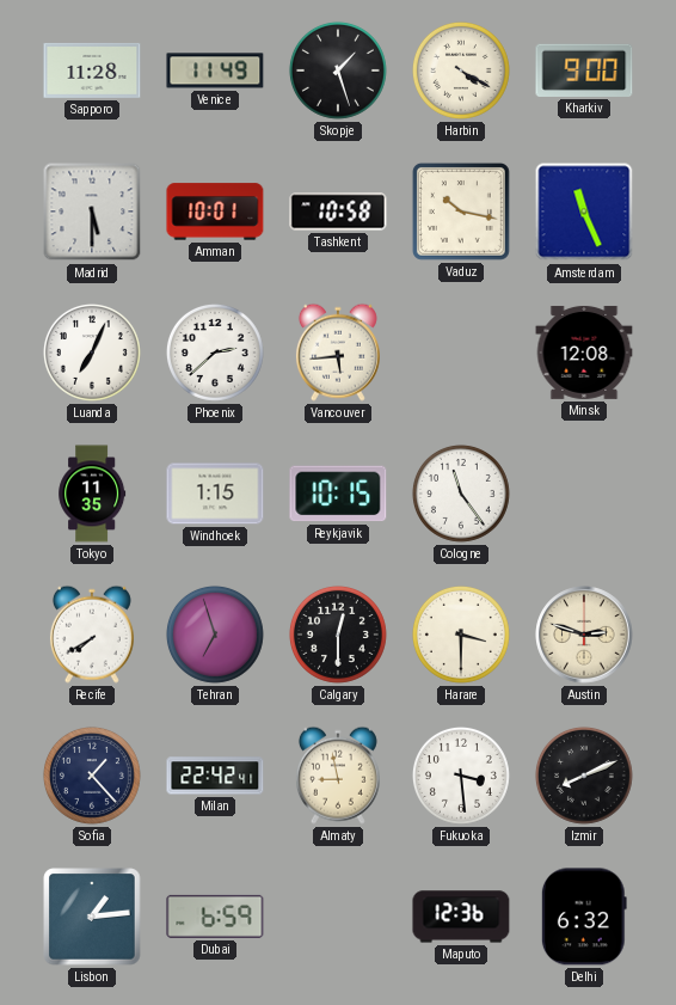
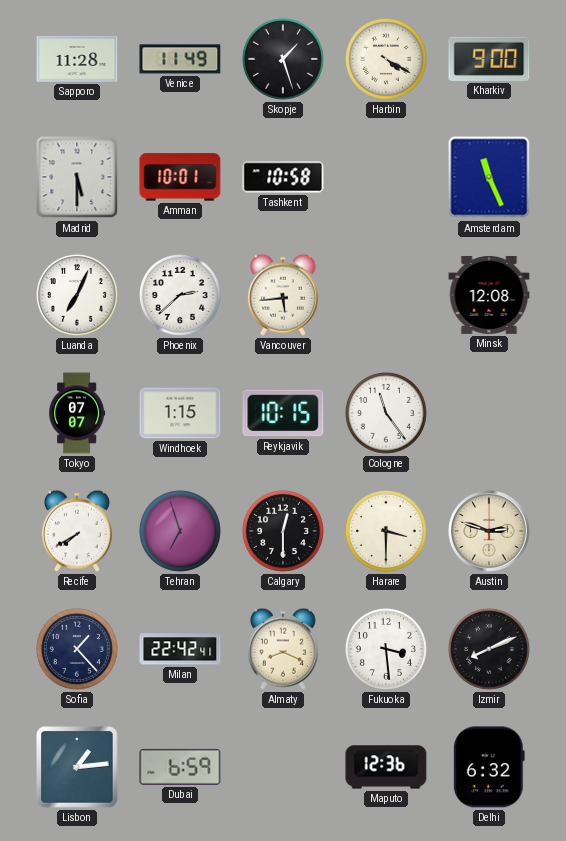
Vaduz: 10:17 -> none (461, 212)
Tokyo: 11:35 -> 07:07 (77, 413)
Almaty: 8:58 -> 8:19 (283, 649)
